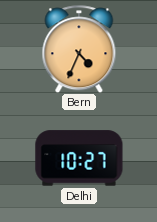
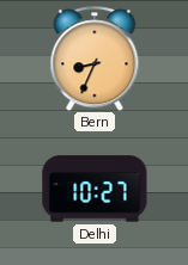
Bern: 4:34 -> 8:34 (95, 58)
